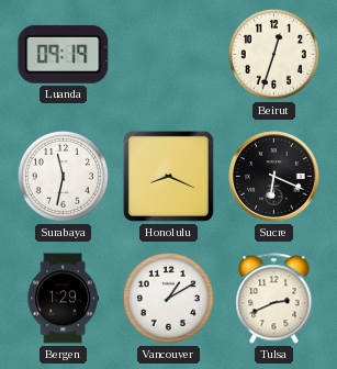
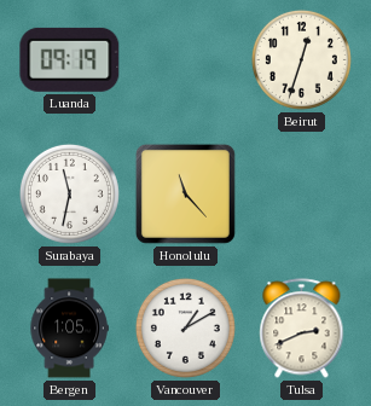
Honolulu: 8:19 -> 11:23 (185, 193)
Sucre: 6:19 -> none (274, 177)
Bergen: 1:29 -> 1:05 (69, 329)
